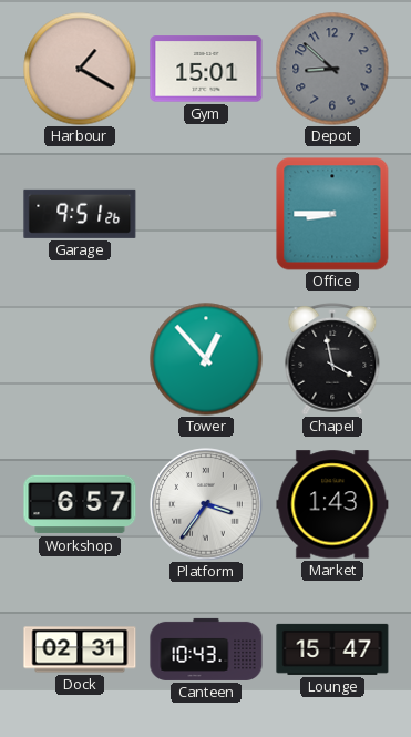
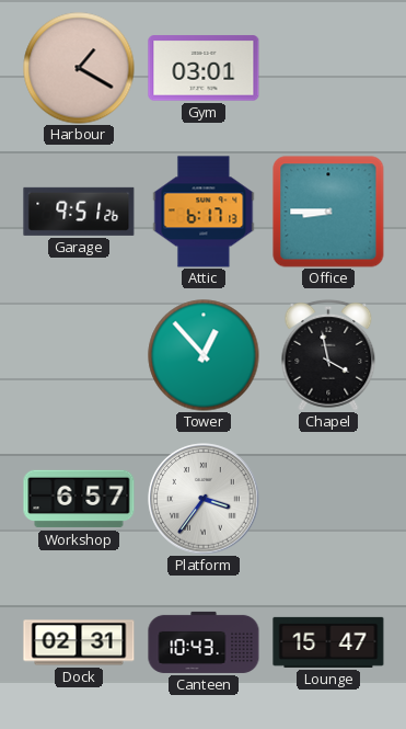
Gym: 15:01 -> 03:01 (204, 68)
Depot: 8:52 -> none (332, 69)
Attic: none -> 6:17 (204, 212)
Market: 1:43 -> none (332, 504)
